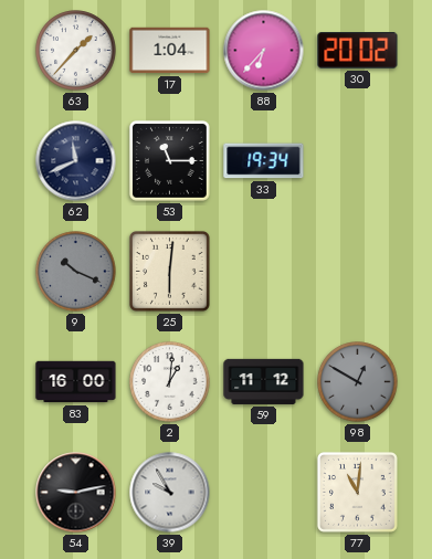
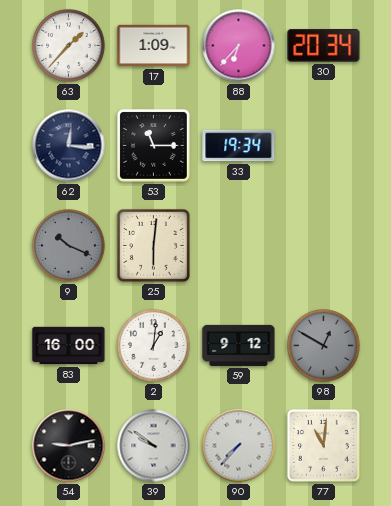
17: 1:04 -> 1:09 (154, 46)
30: 20:02 -> 20:34 (324, 46)
62: 11:41 -> 12:16 (69, 146)
59: 11:12 -> 9:12 (239, 345)
39: 9:55 -> 9:51 (154, 446)
90: none -> 7:37 (239, 446)
